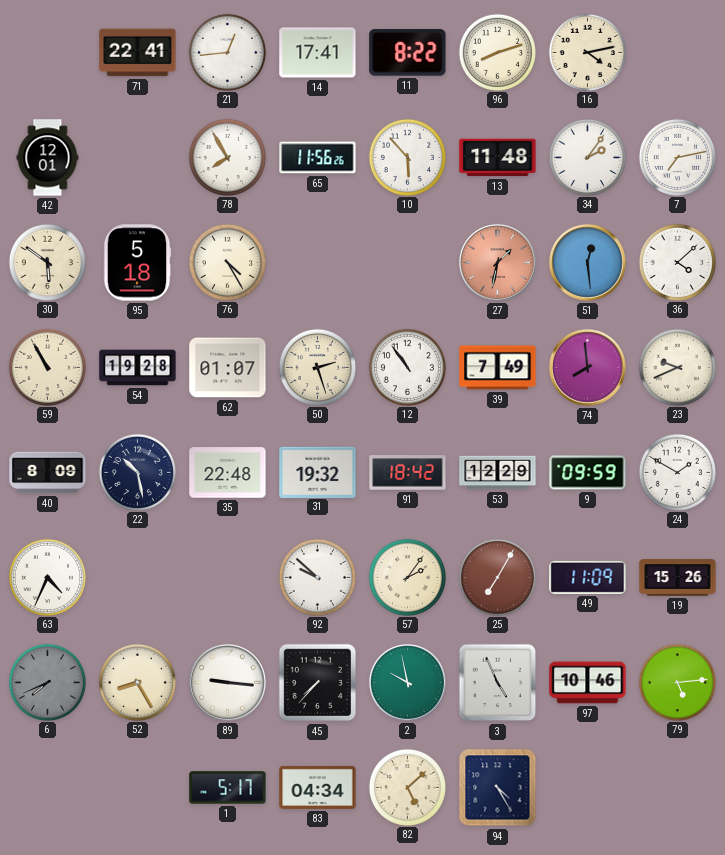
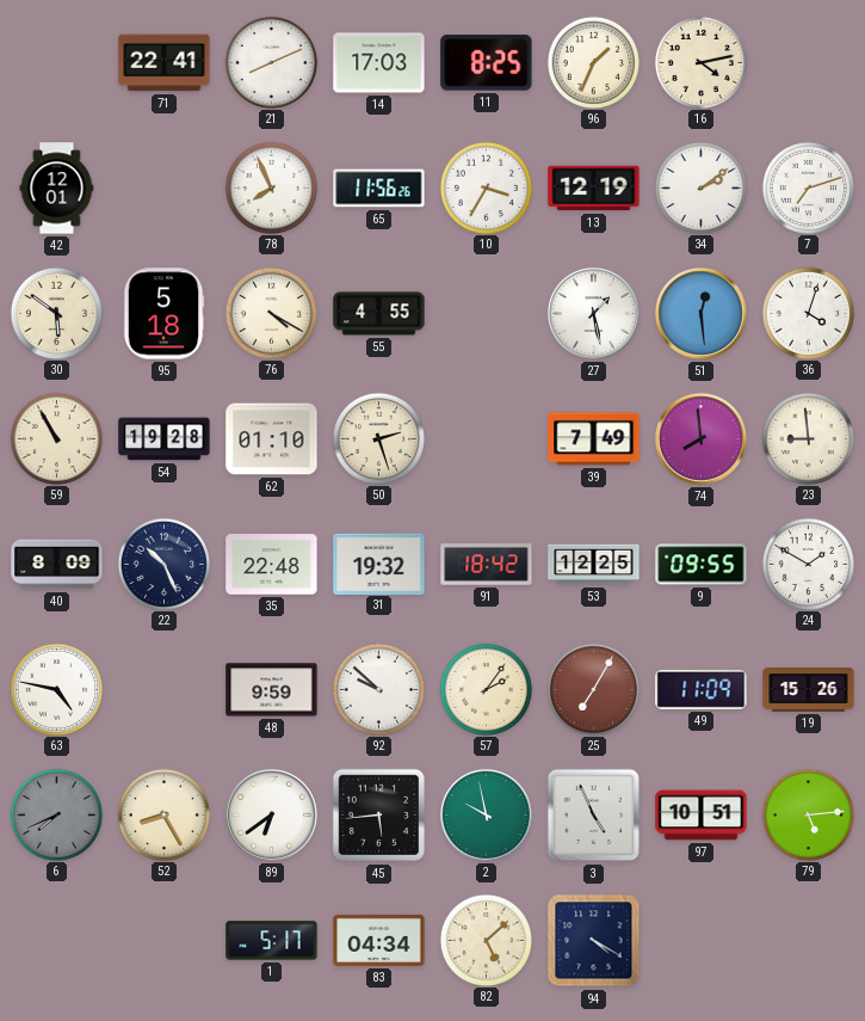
21: 12:44 -> 8:11 (271, 62)
14: 17:41 -> 17:03 (379, 63)
11: 8:22 -> 8:25 (487, 63)
96: 8:12 -> 1:34 (593, 62)
78: 7:55 -> 7:56 (271, 187)
10: 5:53 -> 3:35 (486, 187)
13: 11:48 -> 12:19 (594, 189)
34: 2:06 -> 2:09 (700, 187)
7: 7:13 -> 7:12 (808, 187)
76: 4:25 -> 4:20 (271, 313)
55: none -> 4:55 (379, 314)
27: 1:32 -> 1:28 (594, 314)
27 dial: salmon -> white (594, 314)
36: 4:08 -> 4:03 (808, 313)
62: 01:07 -> 01:10 (272, 439)
12: 10:54 -> none (407, 367)
23: 9:41 -> 8:59 (808, 438)
22: 10:28 -> 10:26 (163, 564)
53: 12:29 -> 12:25 (594, 565)
9: 09:59 -> 09:55 (702, 565)
63: 4:34 -> 4:47 (56, 689)
48: none -> 9:59 (272, 690)
89: 9:16 -> 6:39 (272, 816)
45: 7:37 -> 5:44 (379, 816)
97: 10:46 -> 10:51 (702, 816)
94: 4:25 -> 4:20 (594, 941)
